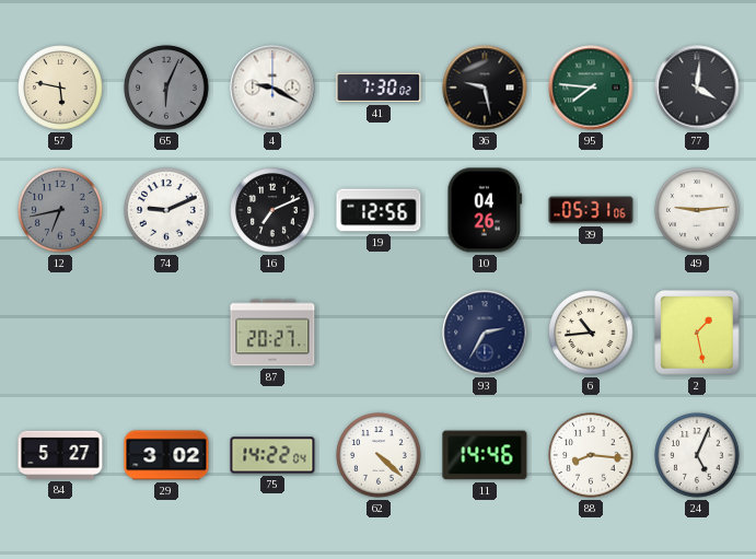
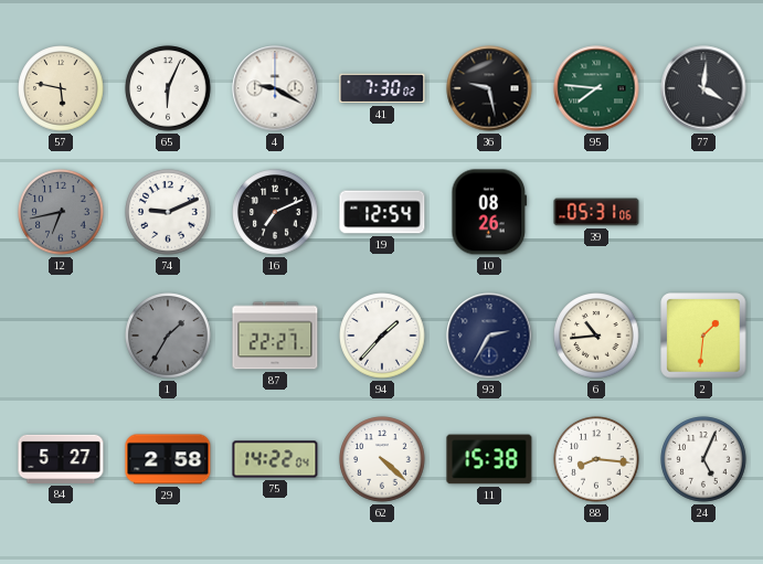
65 dial: grey -> white (168, 88)
19: 12:56 -> 12:54 (382, 212)
10: 04:26 -> 08:26 (489, 212)
49: 9:14 -> none (697, 210)
1: none -> 1:35 (168, 336)
87: 20:27 -> 22:27 (275, 336)
94: none -> 1:37 (382, 336)
2: 1:28 -> 1:31 (703, 336)
29: 3:02 -> 2:58 (168, 459)
11: 14:46 -> 15:38 (489, 459)
